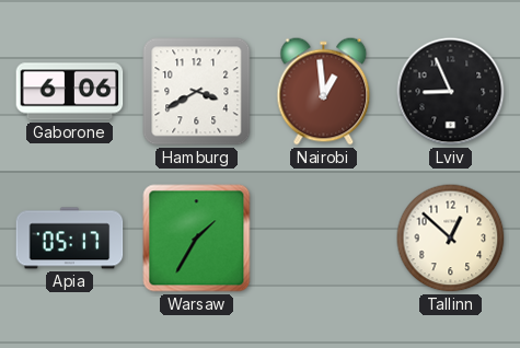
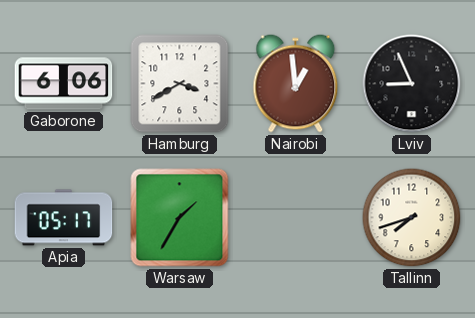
Tallinn: 12:52 -> 7:42 (412, 218)
